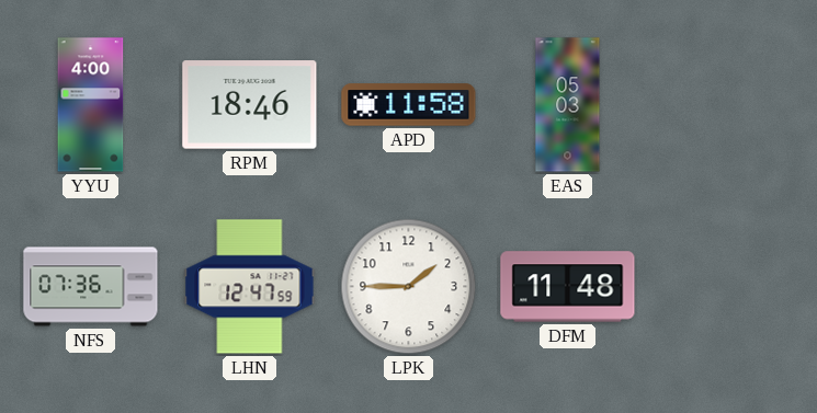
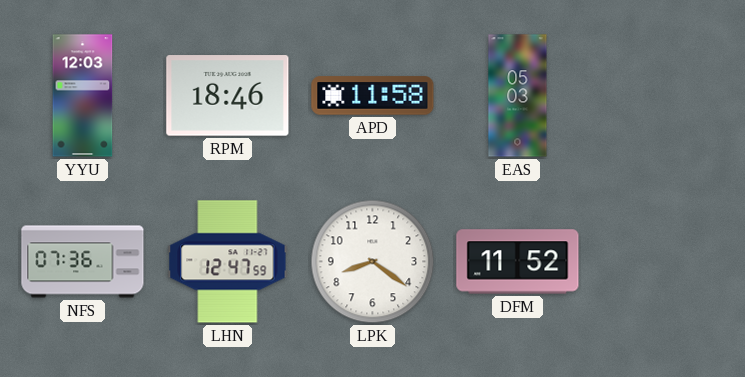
YYU: 4:00 -> 12:03 (83, 96)
LPK: 1:45 -> 8:21 (373, 262)
DFM: 11:48 -> 11:52 (518, 262)
